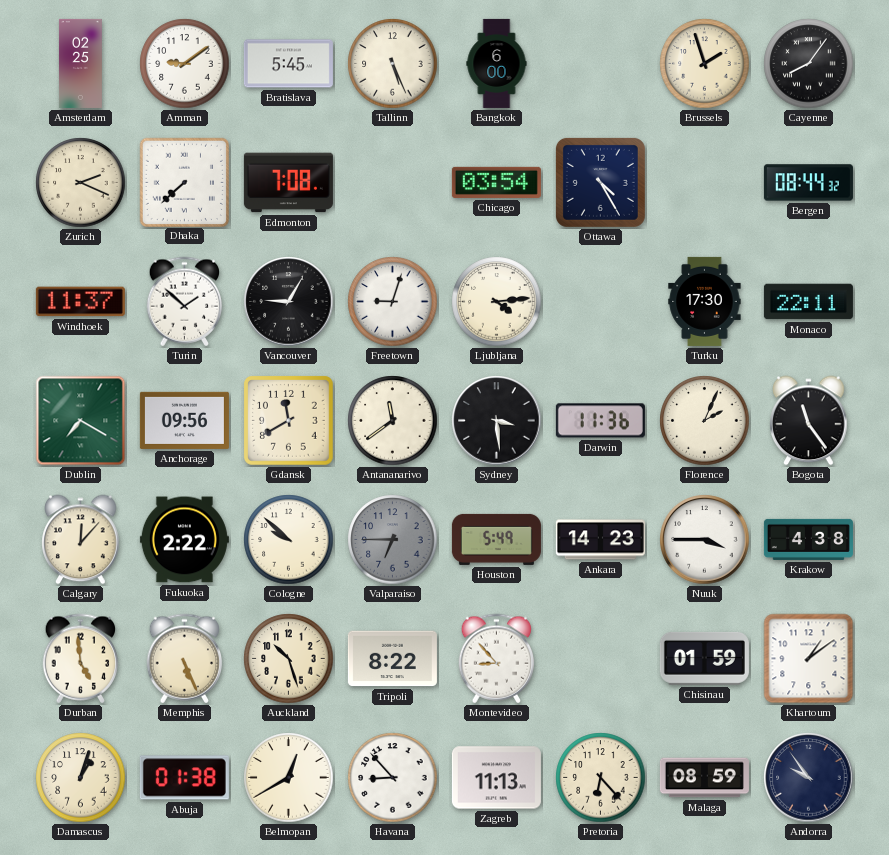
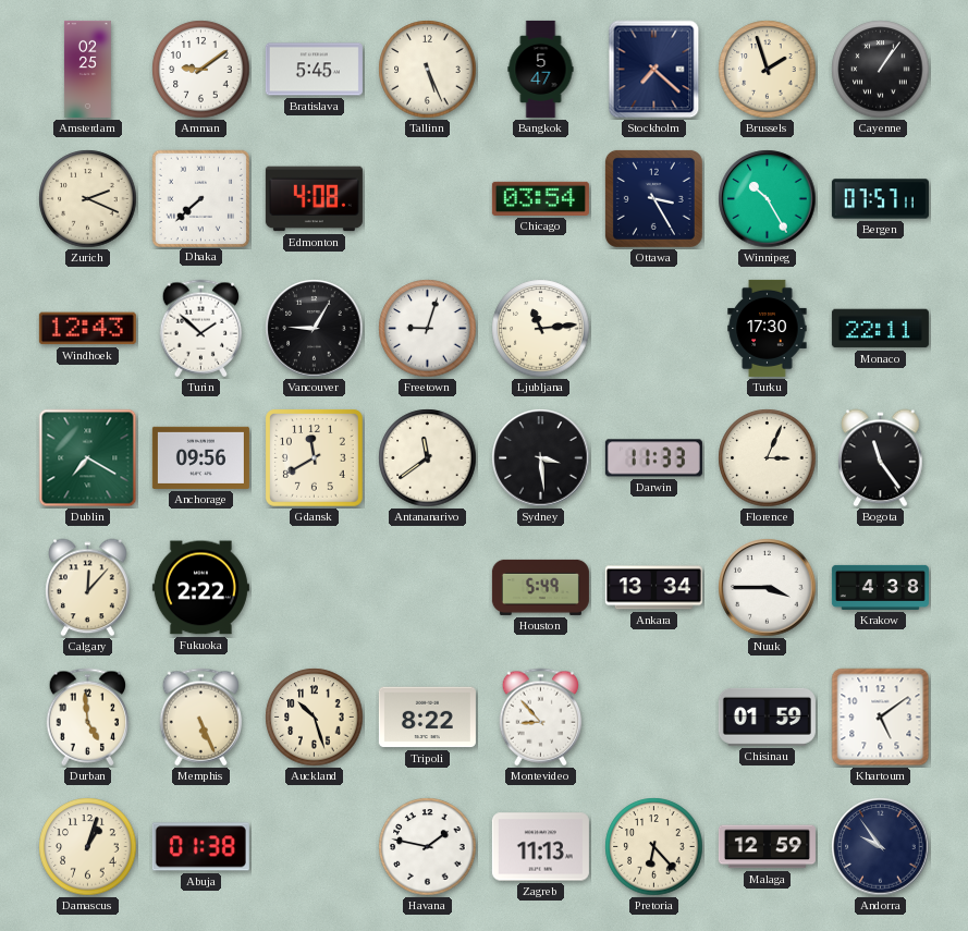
Bangkok: 6:00 -> 5:47 (541, 69)
Stockholm: none -> 7:22 (654, 70)
Cayenne: 8:06 -> 1:06 (881, 70)
Edmonton: 7:08 -> 4:08 (314, 199)
Ottawa: 4:25 -> 3:25 (653, 198)
Winnipeg: none -> 10:25 (768, 199)
Bergen: 08:44 -> 07:57 (880, 199)
Windhoek: 11:37 -> 12:43 (87, 329)
Ljubljana: 4:14 -> 11:14 (541, 329)
Darwin: 11:36 -> 11:33 (653, 458)
Florence: 2:04 -> 3:04 (768, 458)
Cologne: 9:52 -> none (289, 540)
Valparaiso: 6:45 -> none (393, 540)
Ankara: 14:23 -> 13:34 (653, 588)
Khartoum: 1:09 -> 5:09 (881, 718)
Belmopan: 12:40 -> none (289, 778)
Havana: 8:53 -> 1:47 (428, 847)
Malaga: 08:59 -> 12:59 (767, 847)
